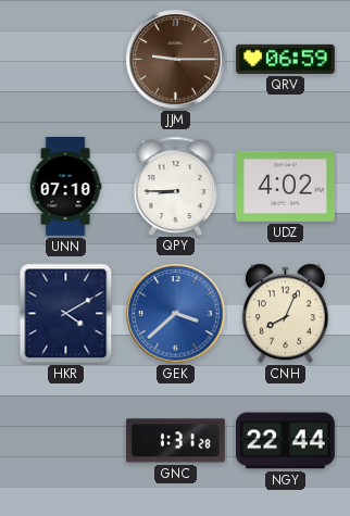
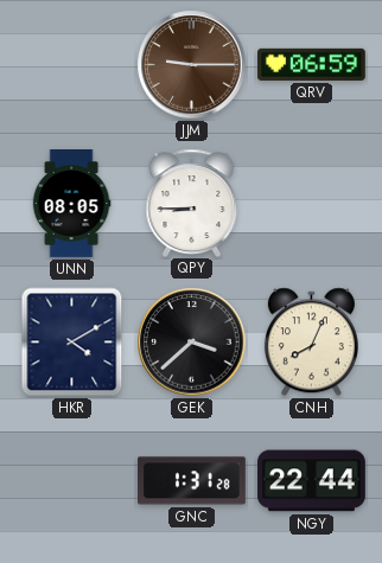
UNN: 07:10 -> 08:05 (71, 204)
UDZ: 4:02 -> none (285, 186)
GEK dial: blue -> black (192, 343)
